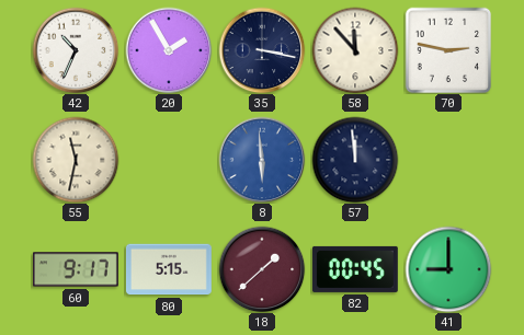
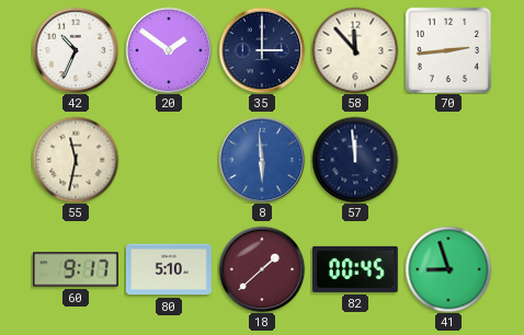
20: 1:55 -> 1:51 (169, 50)
35: 3:17 -> 3:00 (262, 50)
70: 2:47 -> 2:44 (448, 50)
80: 5:15 -> 5:10 (169, 269)
41: 9:00 -> 8:57 (448, 269)
